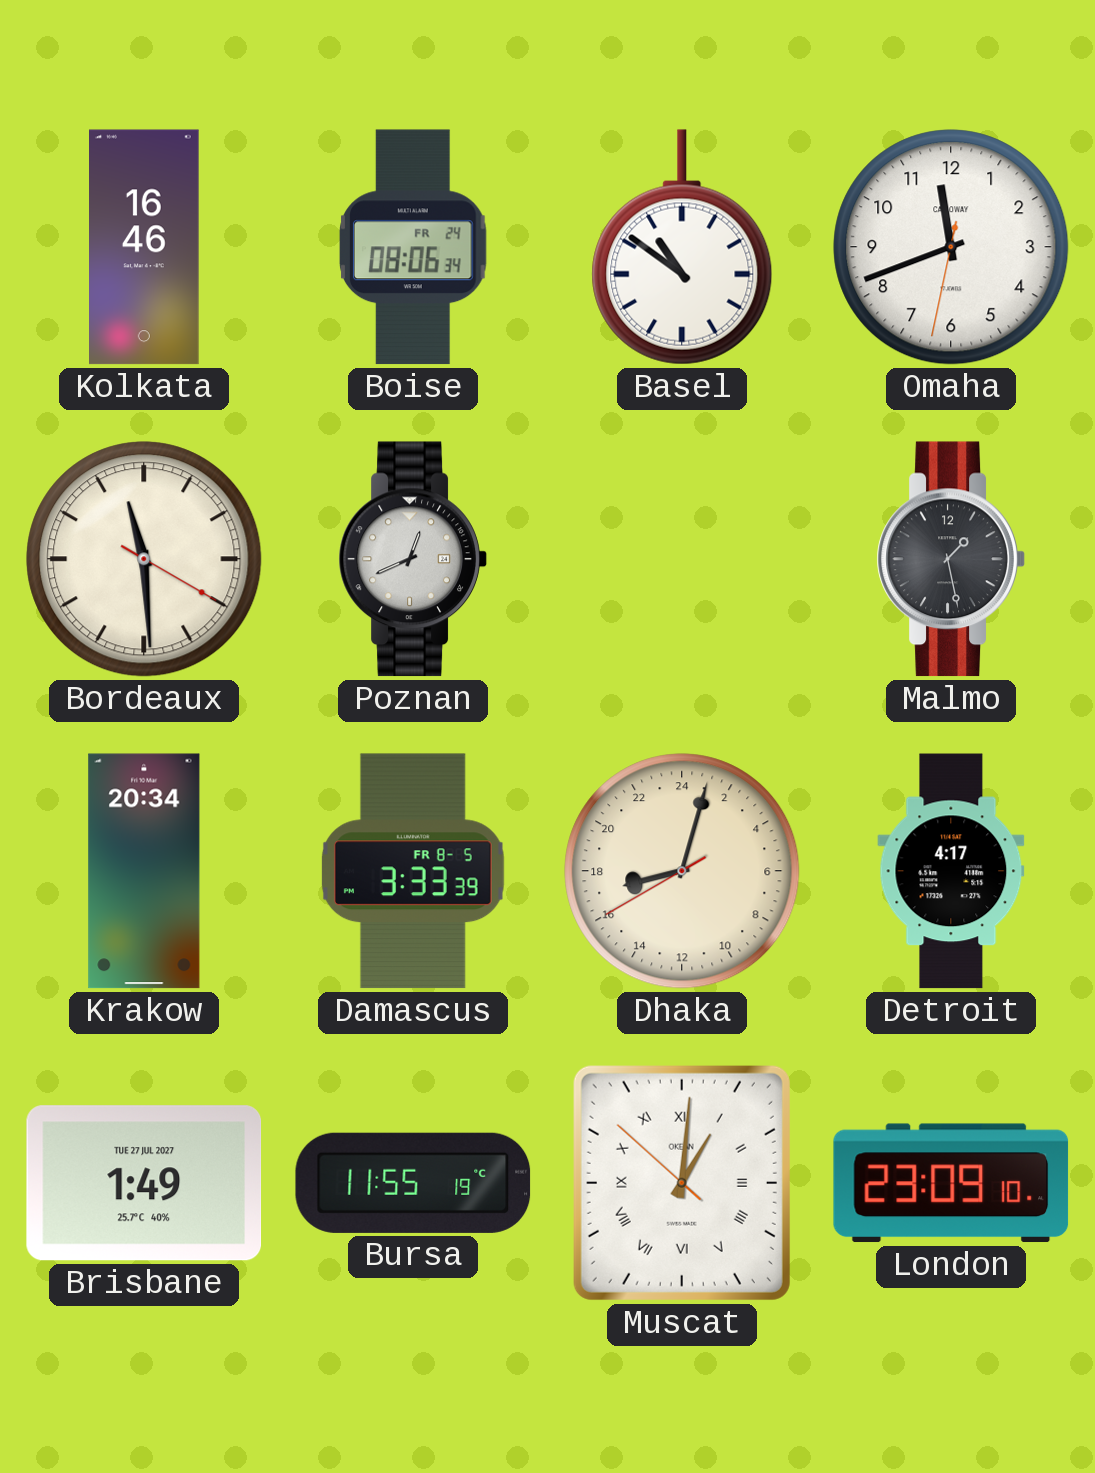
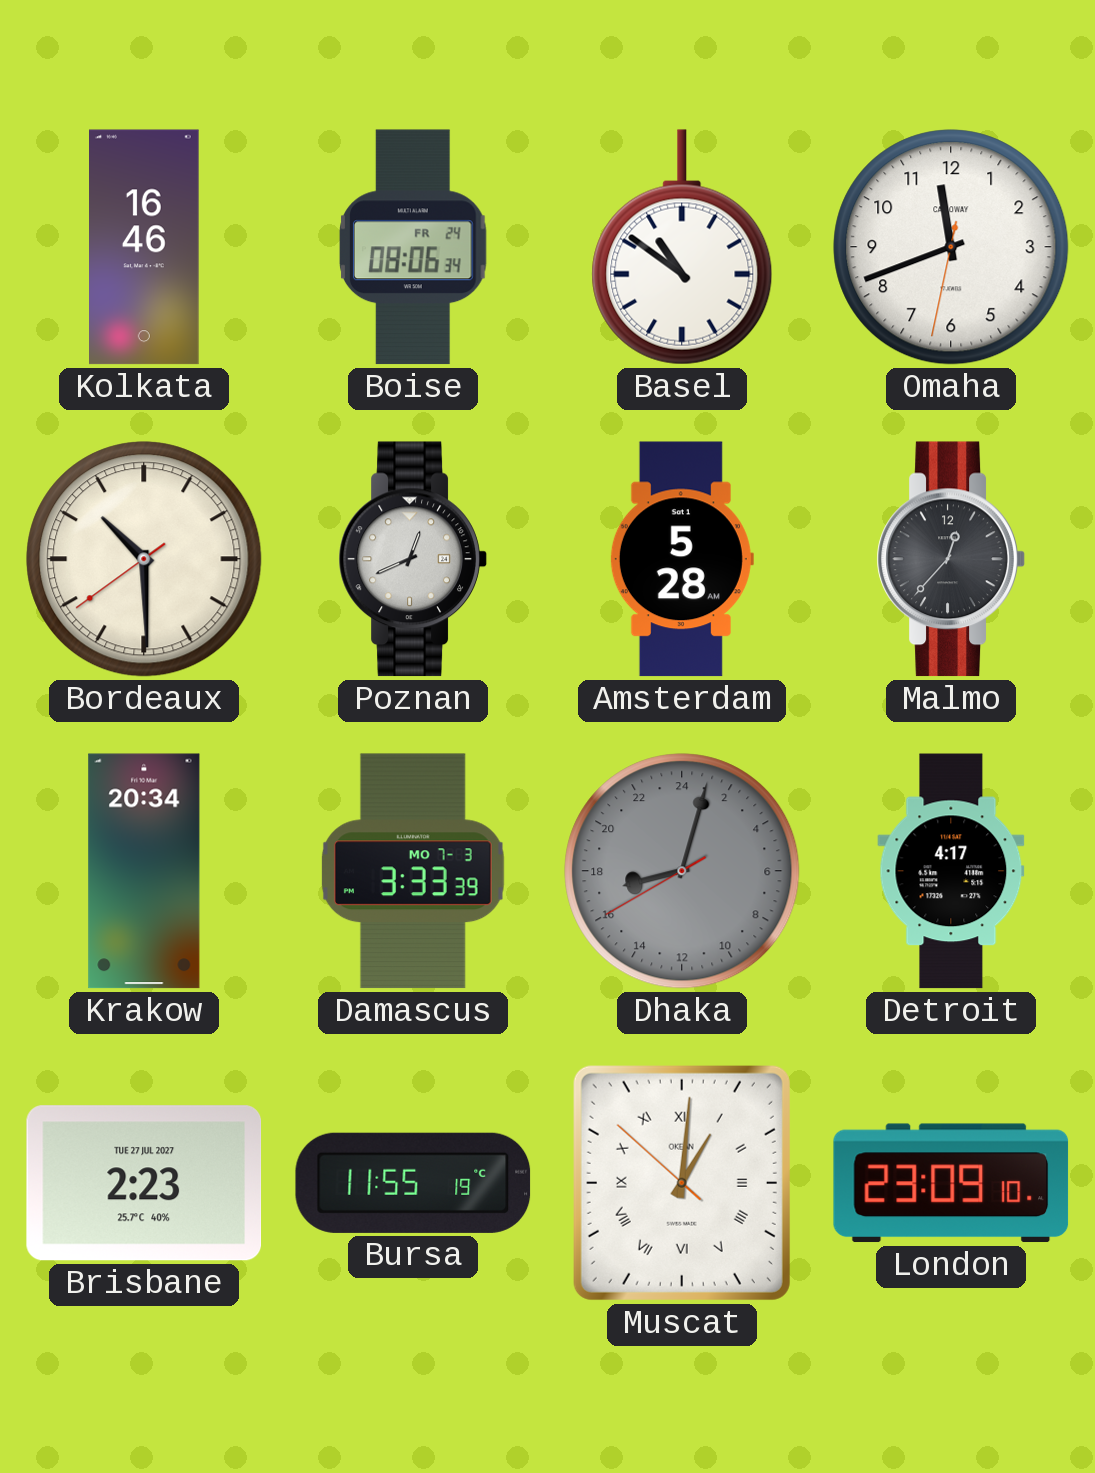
Bordeaux: 11:29 -> 10:29 (144, 559)
Amsterdam: none -> 5:28 (681, 559)
Malmo: 1:28 -> 12:37 (951, 559)
Damascus date: FR 8-5 -> MO 7-3 (413, 871)
Dhaka dial: cream -> grey (682, 871)
Brisbane: 1:49 -> 2:23 (143, 1183)
